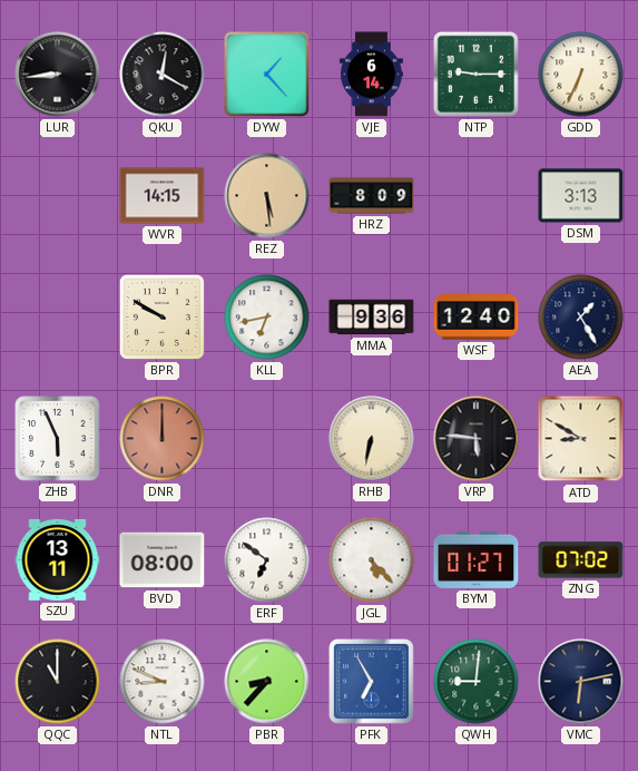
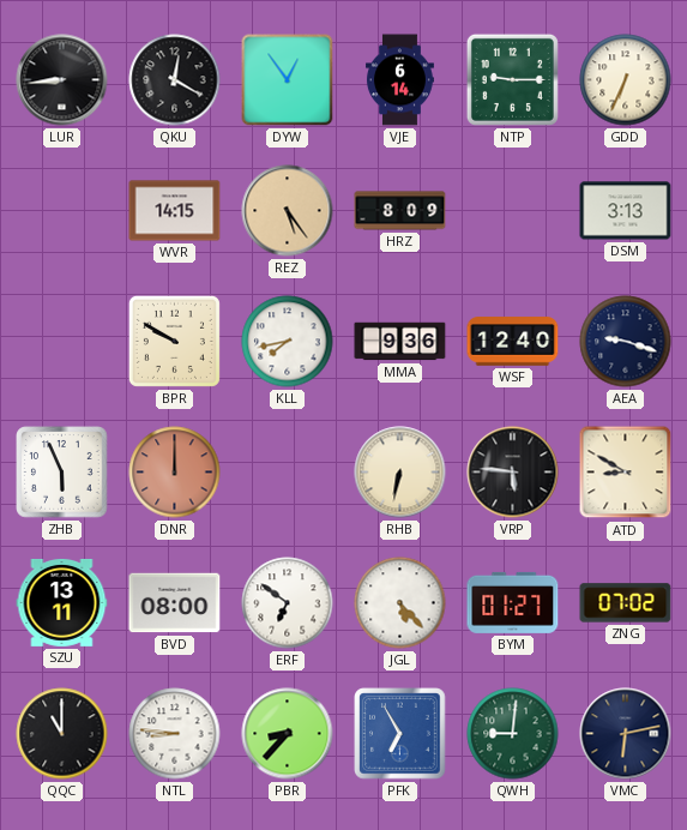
DYW: 1:23 -> 12:54 (288, 80)
REZ: 5:29 -> 5:24 (288, 211)
KLL: 6:43 -> 7:43 (288, 342)
AEA: 1:25 -> 9:18 (626, 342)
NTL: 8:49 -> 8:46 (175, 734)
